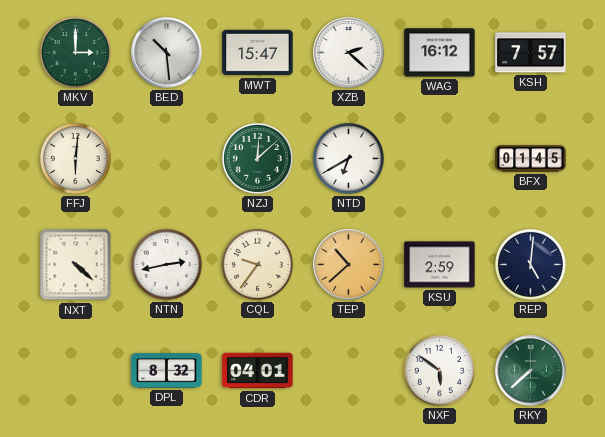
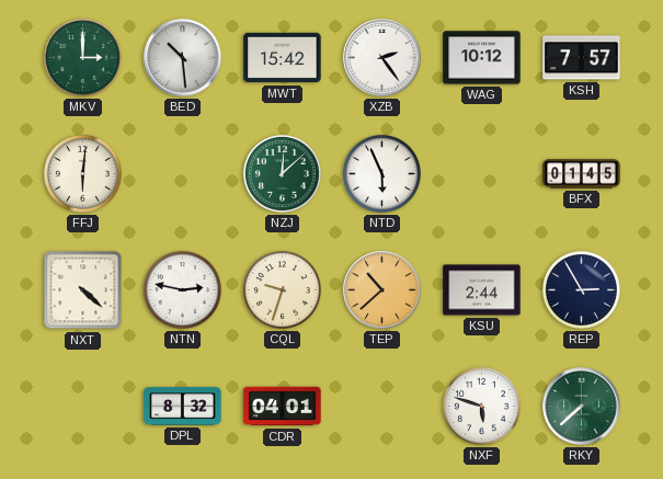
MWT: 15:47 -> 15:42 (283, 58)
XZB: 2:22 -> 2:24 (382, 58)
WAG: 16:12 -> 10:12 (482, 58)
NTD: 6:40 -> 5:56 (381, 173)
NTN: 2:43 -> 2:47 (182, 289)
CQL: 9:36 -> 9:33 (282, 289)
KSU: 2:59 -> 2:44 (482, 290)
REP: 5:01 -> 2:55 (581, 289)
NXF: 5:51 -> 5:48 (481, 406)
